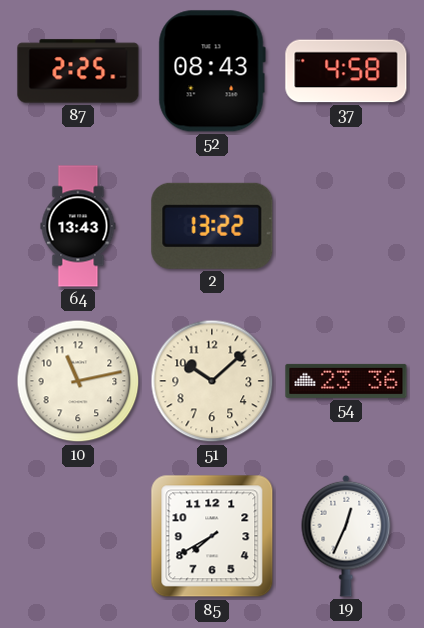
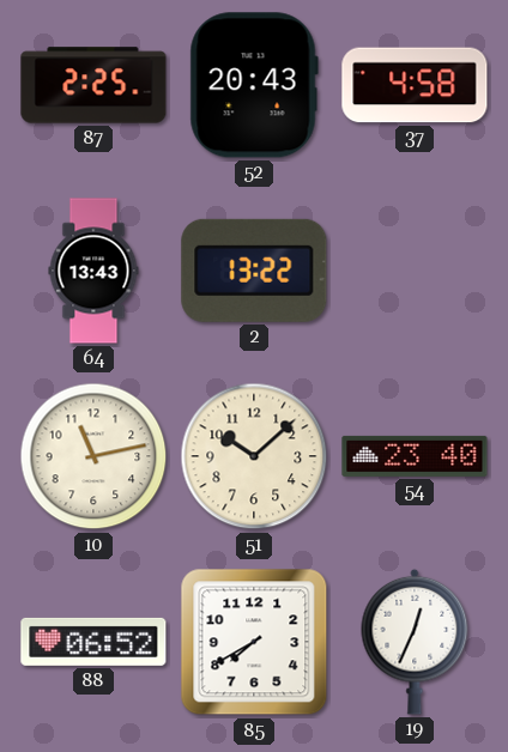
52: 08:43 -> 20:43 (254, 85)
54: 23:36 -> 23:40 (415, 456)
88: none -> 06:52 (93, 642)
